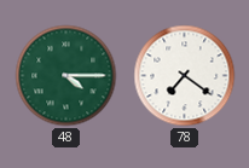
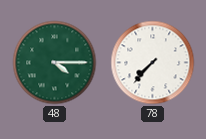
78: 7:21 -> 7:37 (153, 63)
